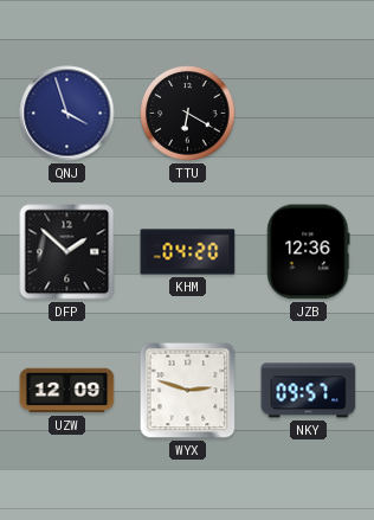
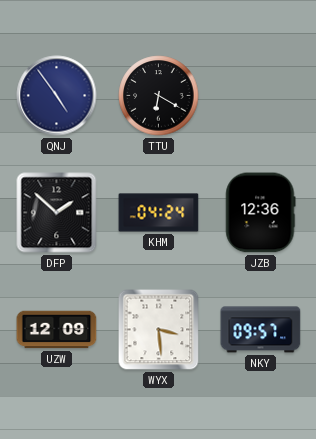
QNJ: 3:57 -> 4:54 (57, 96)
KHM: 04:20 -> 04:24 (159, 213)
WYX: 2:48 -> 3:29 (159, 330)
